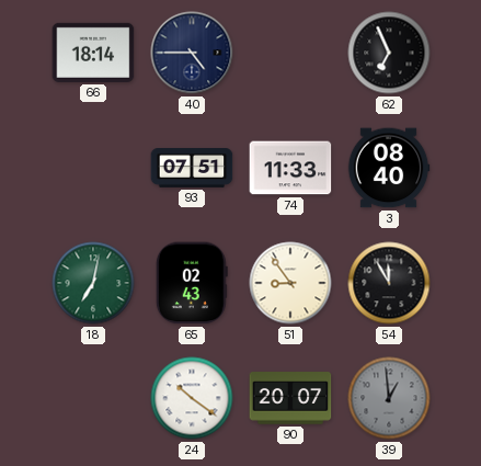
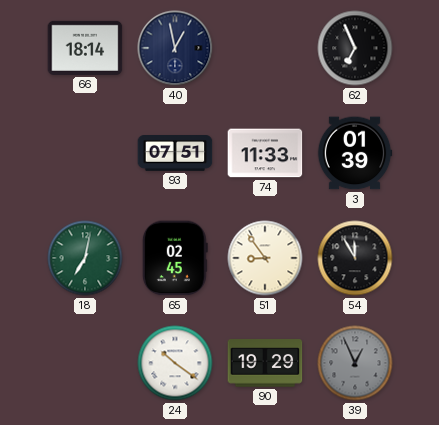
40: 4:45 -> 12:58 (175, 48)
3: 08:40 -> 01:39 (355, 153)
65: 02:43 -> 02:45 (175, 258)
90: 20:07 -> 19:29 (265, 363)
39: 12:59 -> 12:56 (355, 363)
